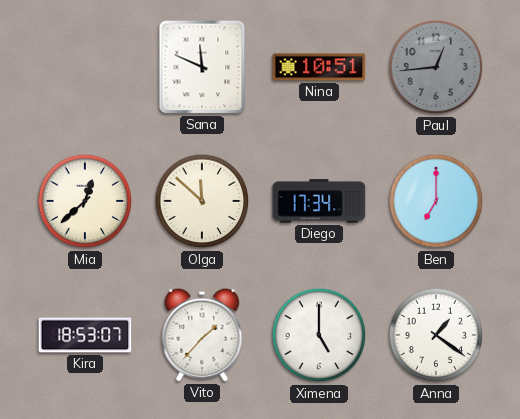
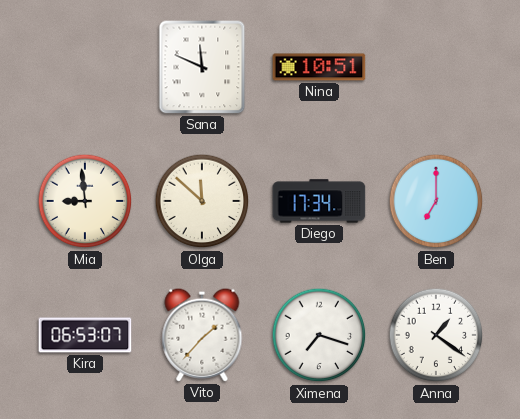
Paul: 12:44 -> none (436, 67)
Mia: 12:38 -> 8:59 (85, 201)
Kira: 18:53 -> 06:53 (85, 335)
Ximena: 5:00 -> 7:18 (319, 335)
